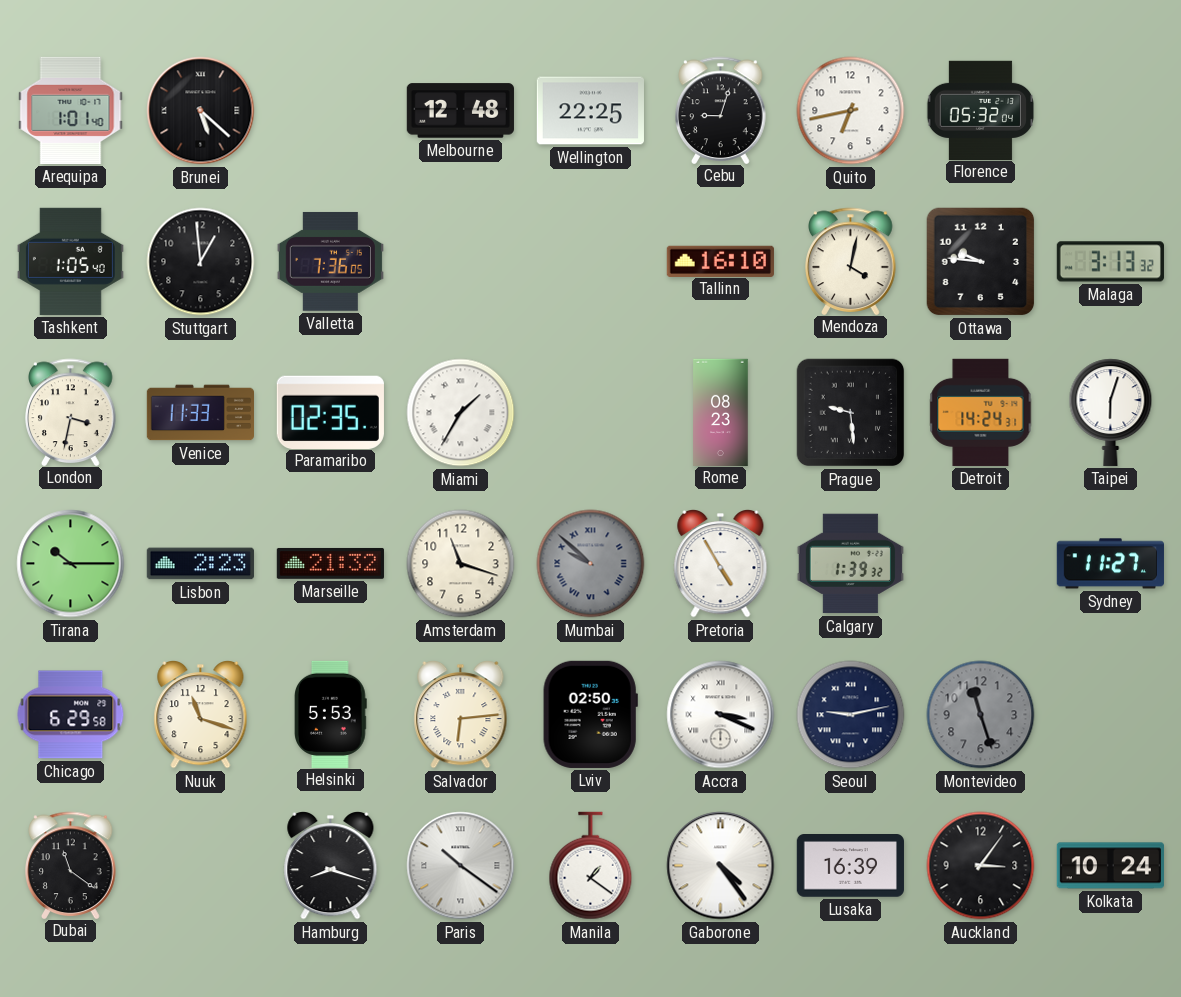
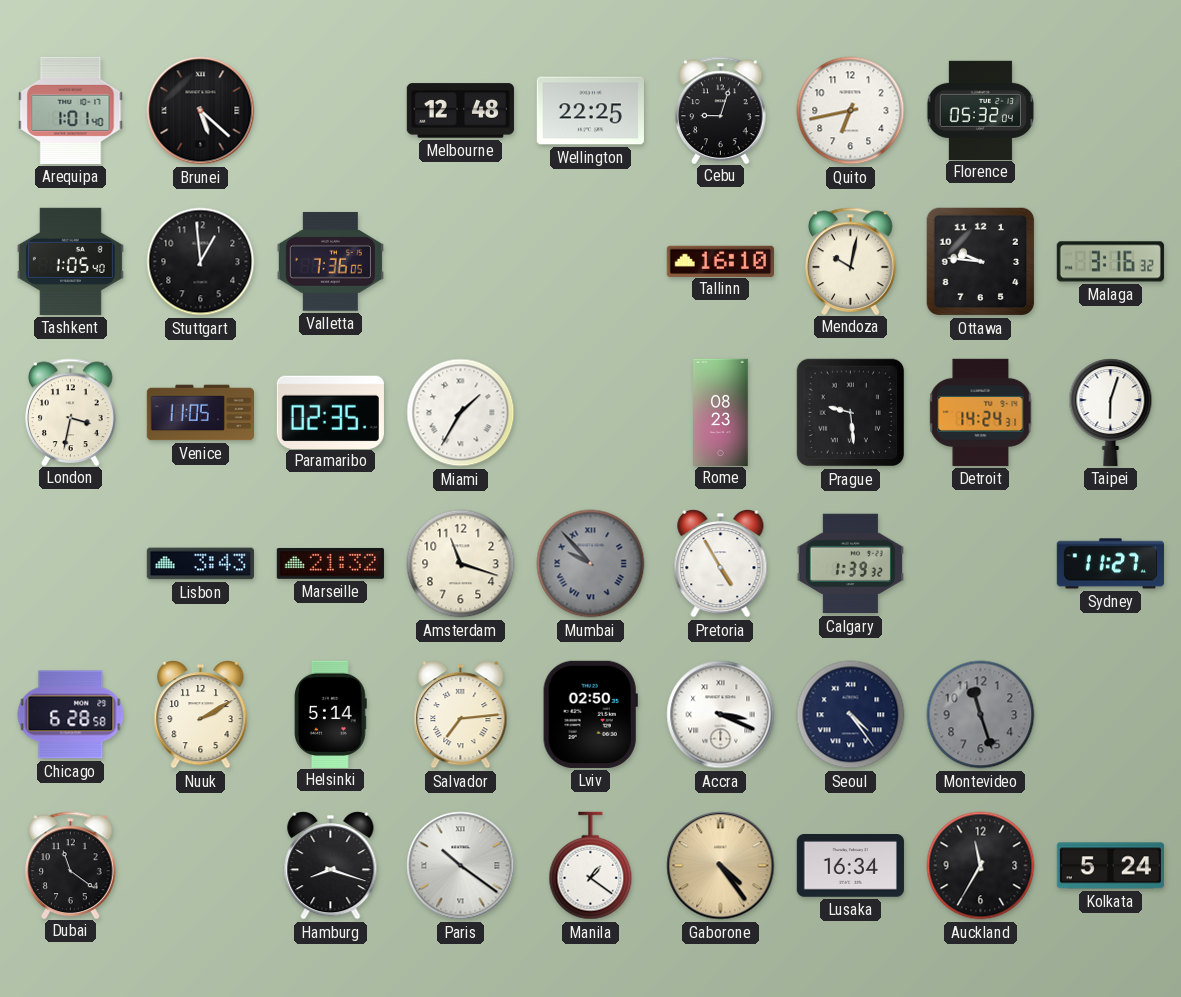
Mendoza: 4:02 -> 10:02 (851, 261)
Malaga: 3:13 -> 3:16 (1110, 262)
Venice: 11:33 -> 11:05 (200, 413)
Tirana: 10:15 -> none (71, 564)
Lisbon: 2:23 -> 3:43 (200, 564)
Mumbai: 9:52 -> 9:53 (591, 564)
Chicago: 6:29 -> 6:28 (71, 715)
Nuuk: 11:18 -> 2:10 (201, 714)
Helsinki: 5:53 -> 5:14 (331, 714)
Salvador: 6:14 -> 7:14 (461, 714)
Seoul: 9:13 -> 4:24 (851, 715)
Gaborone dial: white -> champagne (721, 866)
Lusaka: 16:39 -> 16:34 (850, 866)
Auckland: 3:06 -> 11:35 (981, 866)
Kolkata: 10:24 -> 5:24 (1110, 866)
